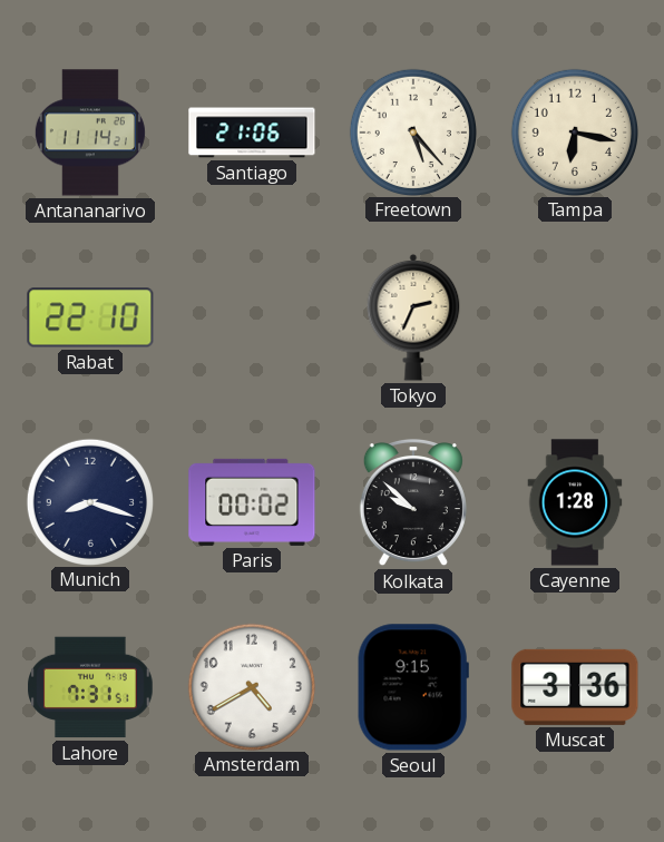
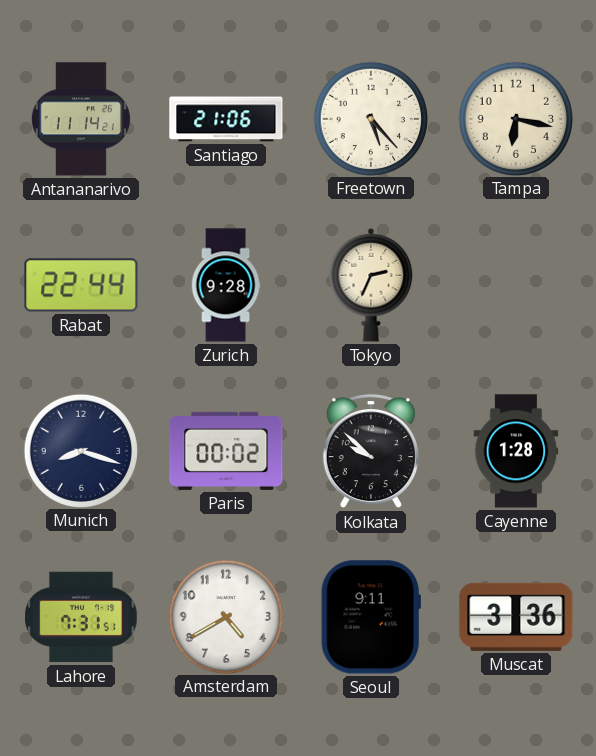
Rabat: 22:10 -> 22:44 (81, 285)
Zurich: none -> 9:28 (226, 285)
Seoul: 9:15 -> 9:11 (371, 617)
